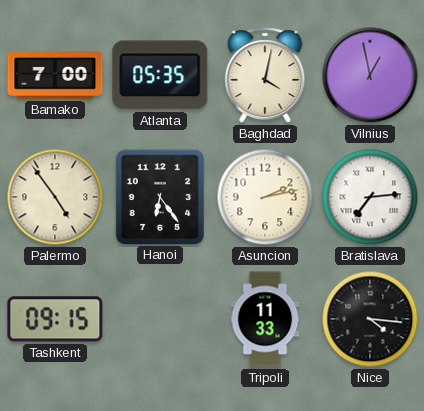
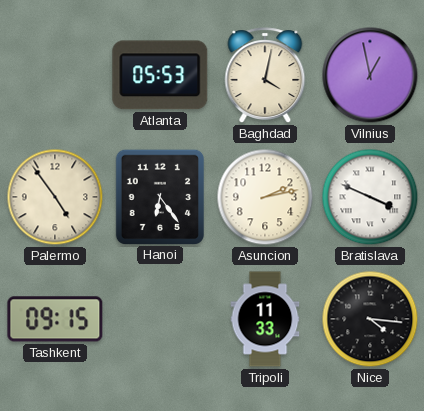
Bamako: 7:00 -> none (55, 75)
Atlanta: 05:35 -> 05:53 (160, 75)
Bratislava: 7:14 -> 3:49 (370, 197)
